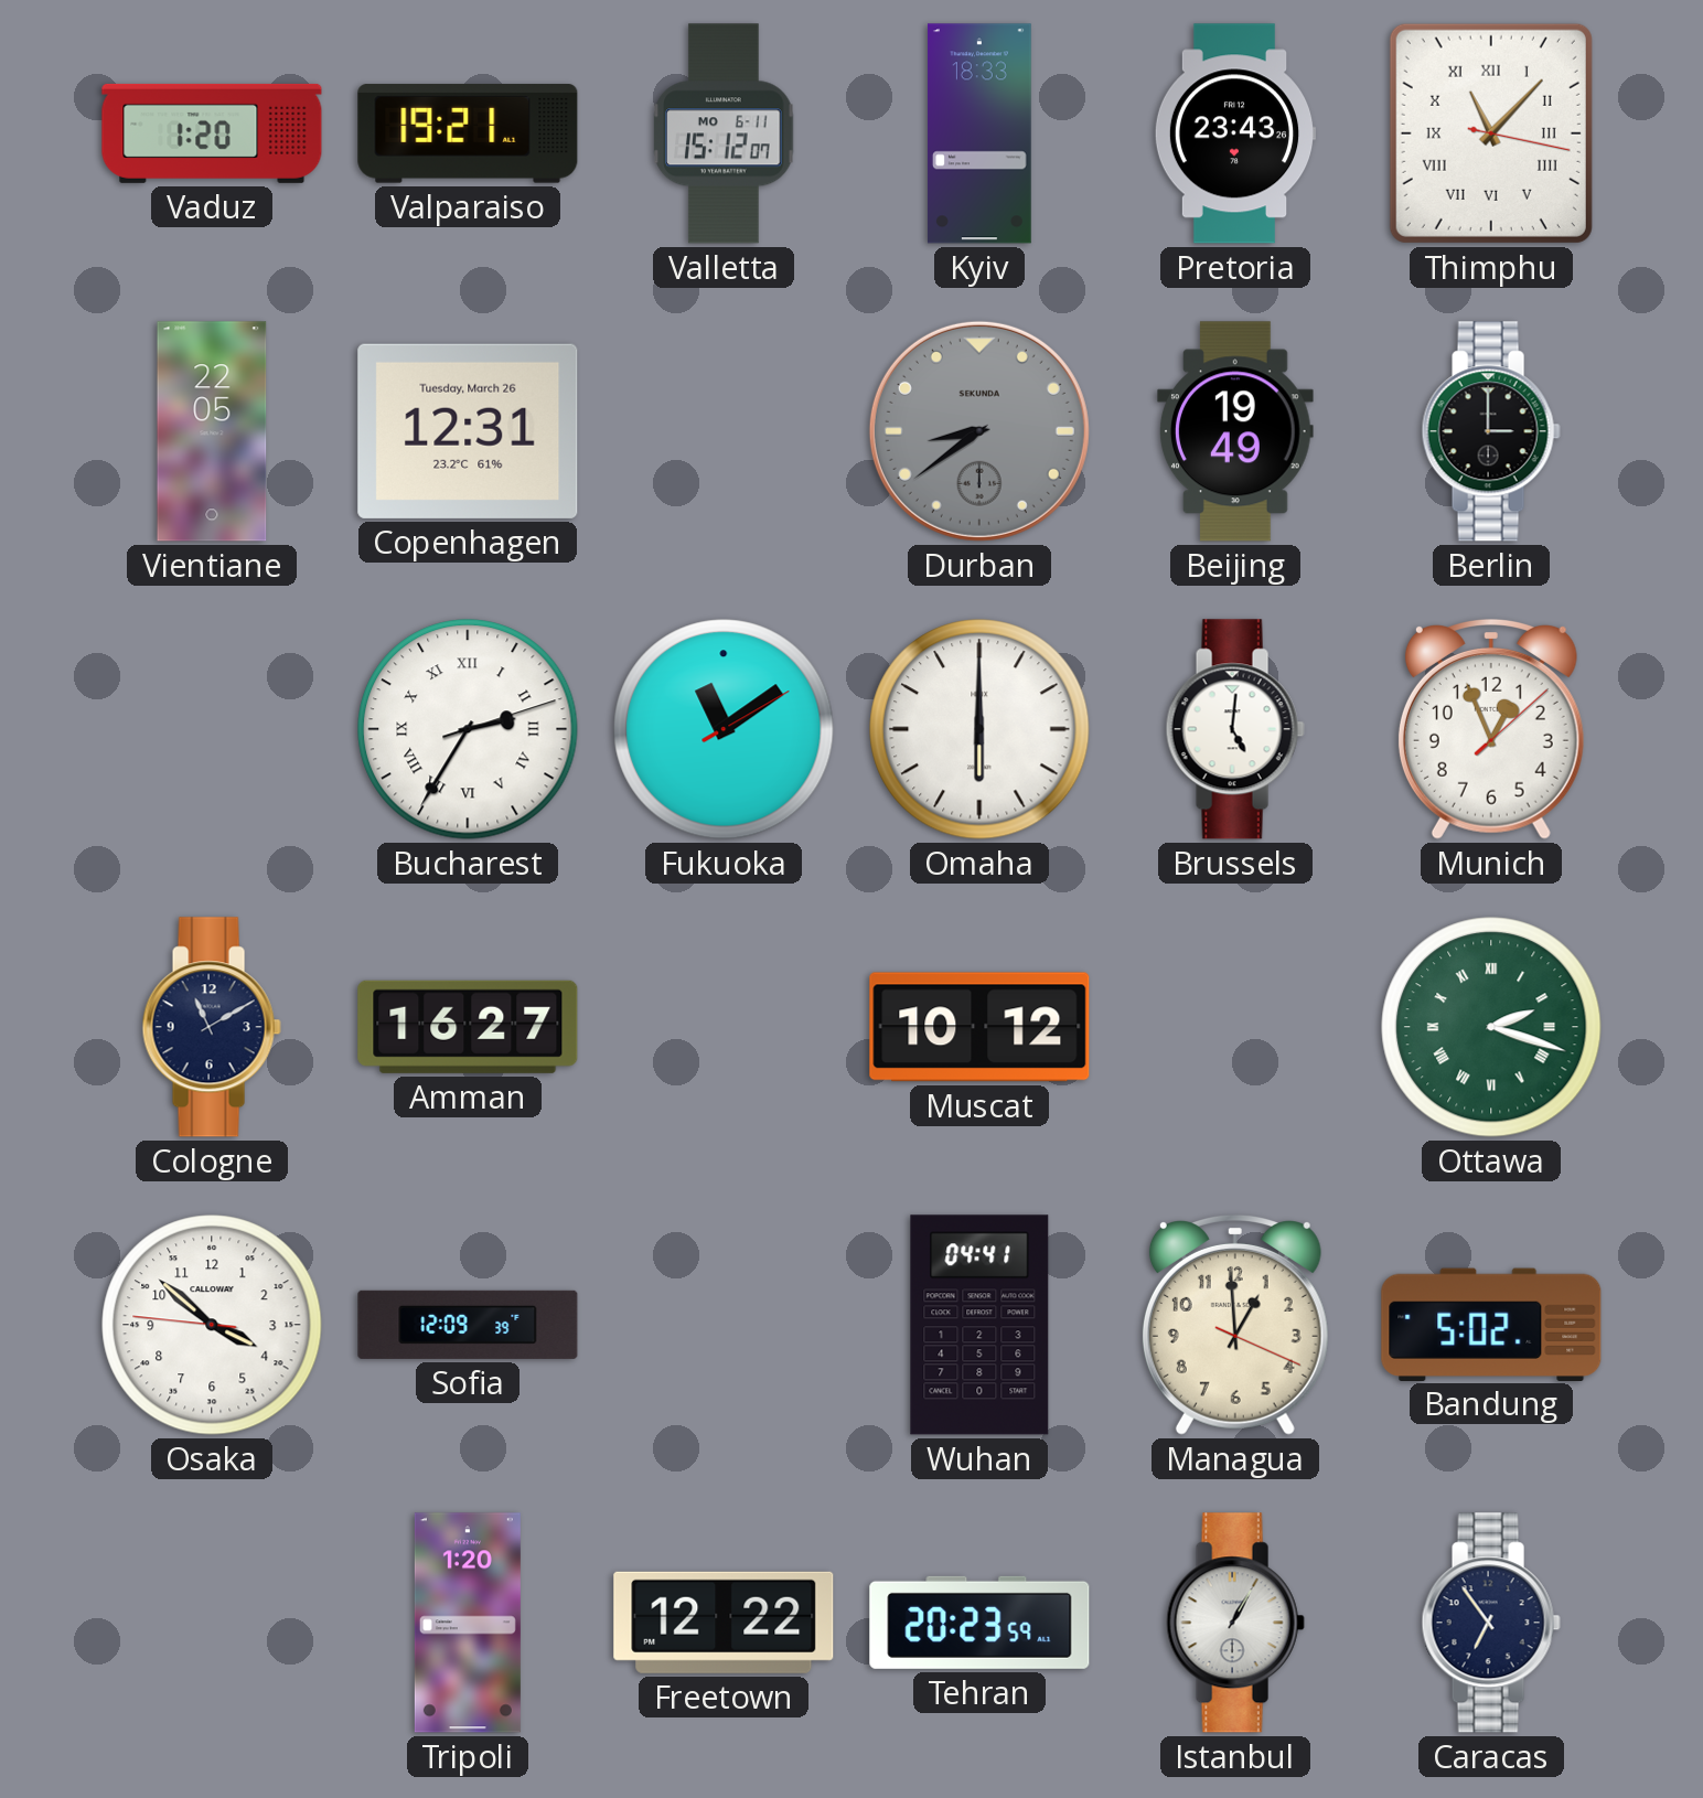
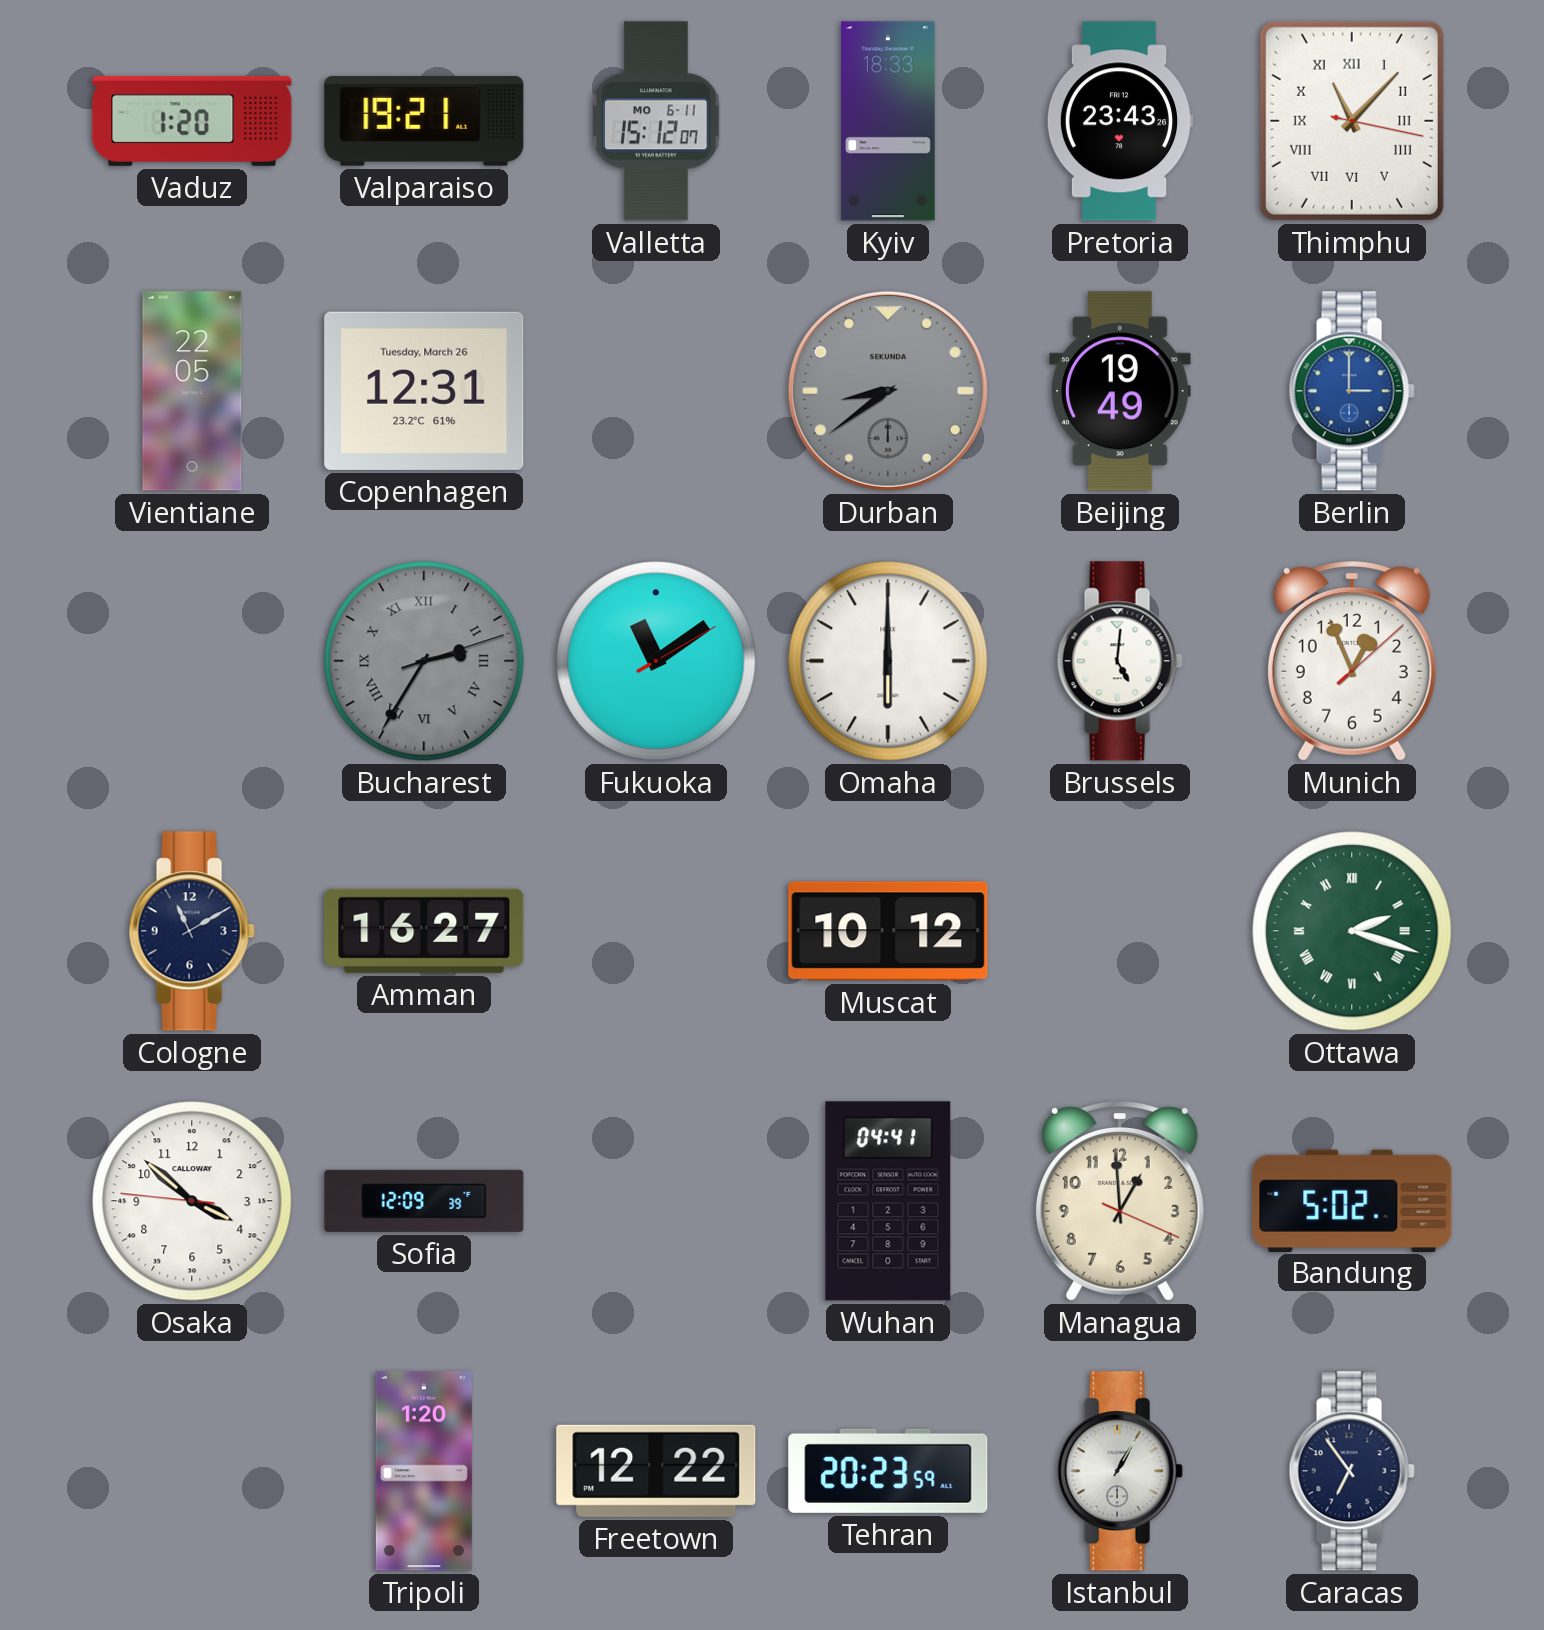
Berlin dial: black -> blue (1352, 391)
Bucharest dial: white -> grey (424, 661)
